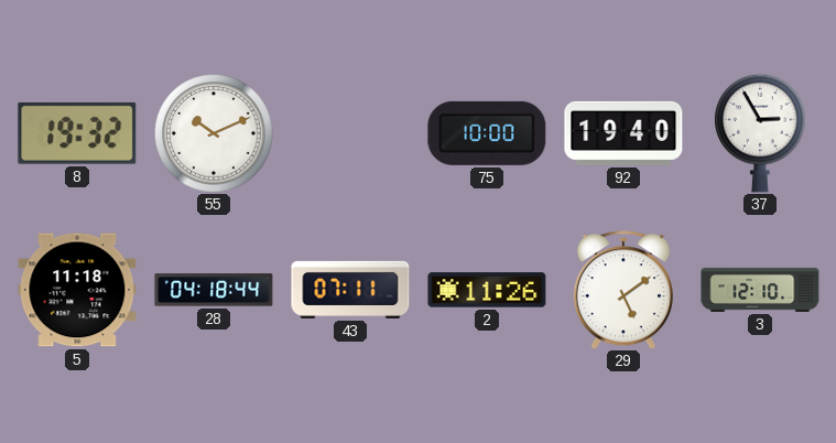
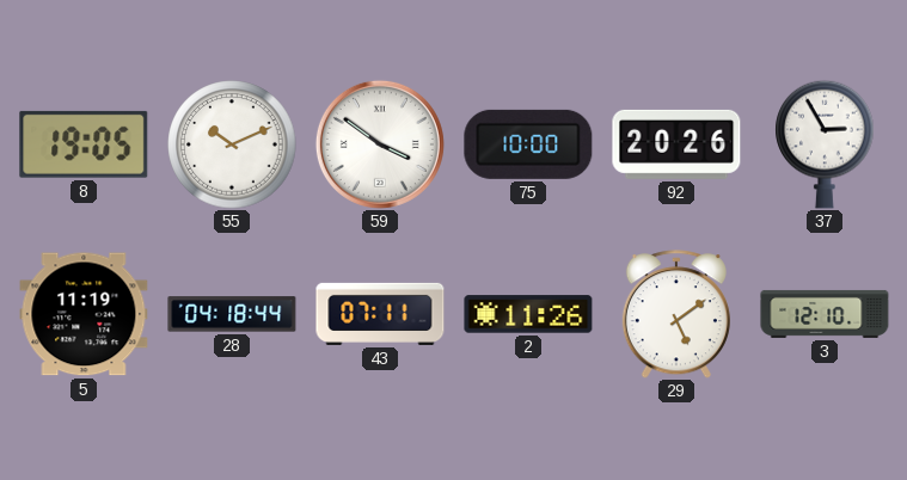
8: 19:32 -> 19:05 (84, 144)
59: none -> 3:51 (380, 144)
92: 19:40 -> 20:26 (676, 144)
5: 11:18 -> 11:19 (84, 314)
